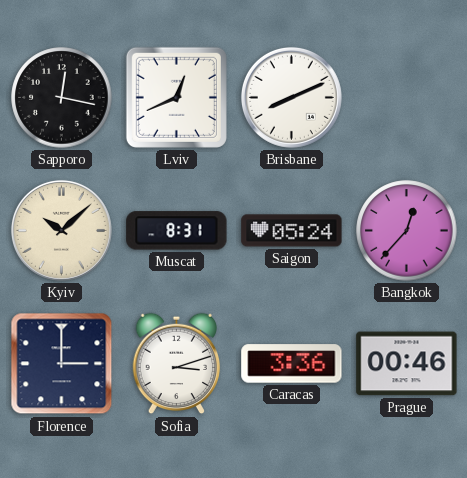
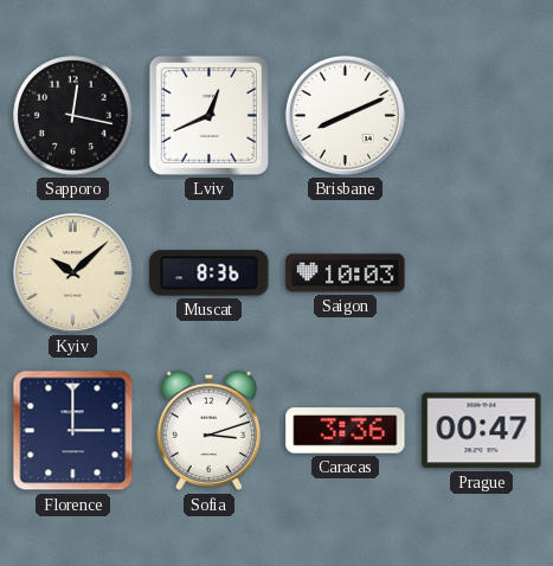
Muscat: 8:31 -> 8:36 (210, 274)
Saigon: 05:24 -> 10:03 (346, 274)
Bangkok: 12:37 -> none (407, 231)
Prague: 00:46 -> 00:47 (482, 431)
